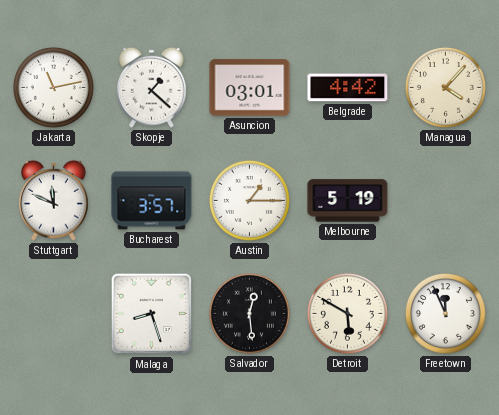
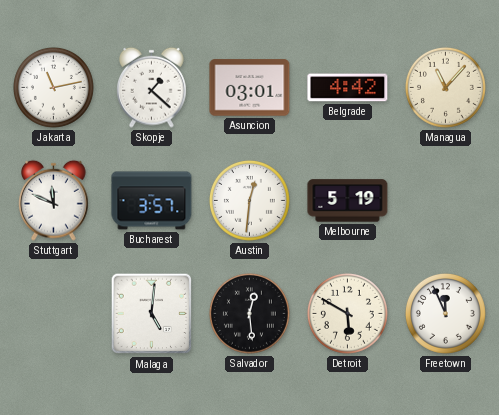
Managua: 4:07 -> 11:07 (445, 87)
Austin: 1:15 -> 12:31 (249, 200)
Malaga: 8:27 -> 5:01 (152, 314)
